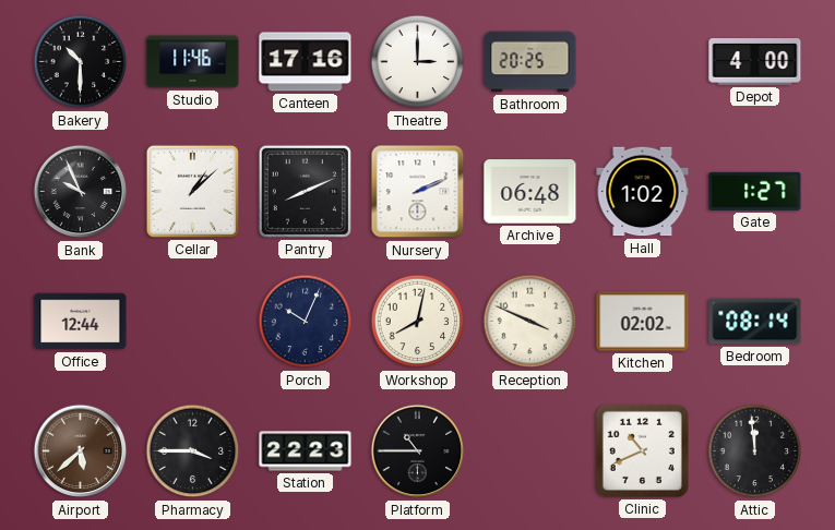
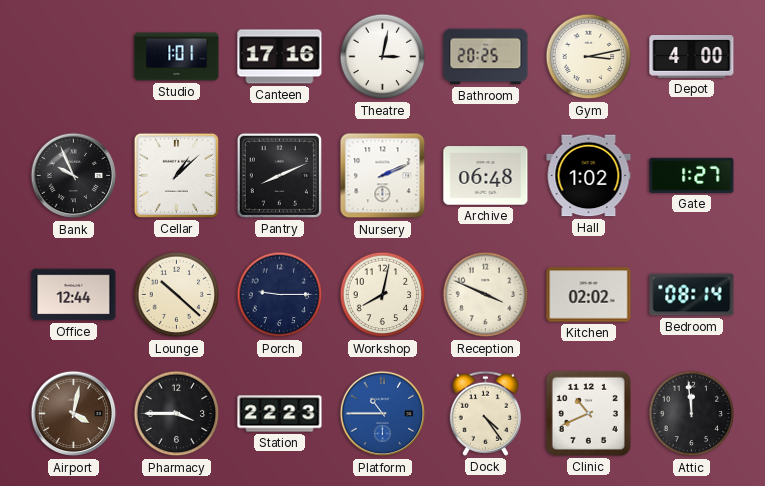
Bakery: 10:30 -> none (81, 62)
Studio: 11:46 -> 1:01 (177, 57)
Theatre: 3:00 -> 3:02 (383, 57)
Gym: none -> 3:13 (589, 57)
Lounge: none -> 10:22 (177, 295)
Porch: 10:04 -> 9:15 (280, 295)
Airport: 5:38 -> 4:02 (74, 414)
Platform dial: black -> blue (383, 414)
Dock: none -> 4:24 (485, 413)
